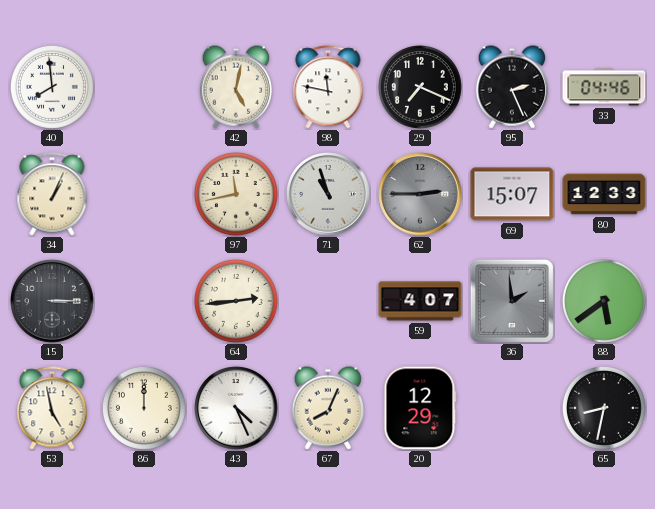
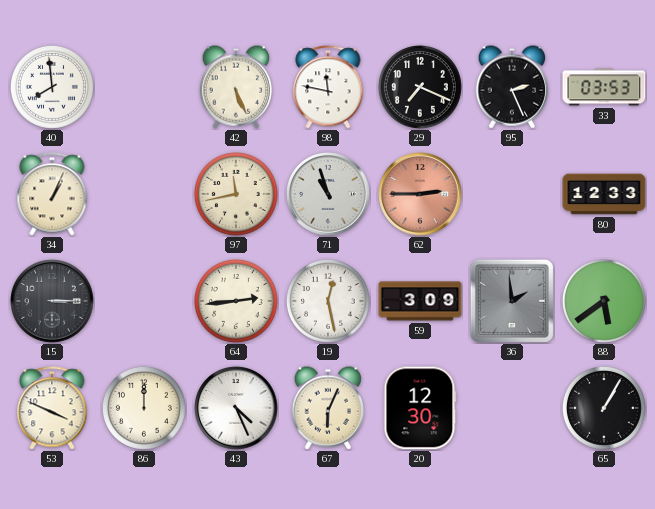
42: 5:02 -> 5:26 (236, 87)
33: 04:46 -> 03:53 (604, 87)
62 dial: grey -> salmon (420, 194)
69: 15:07 -> none (512, 194)
19: none -> 12:28 (328, 301)
59: 4:07 -> 3:09 (420, 301)
53: 4:58 -> 3:49 (52, 408)
67: 8:04 -> 6:04 (328, 408)
20: 12:29 -> 12:30 (420, 408)
65: 8:32 -> 1:05 (604, 408)
